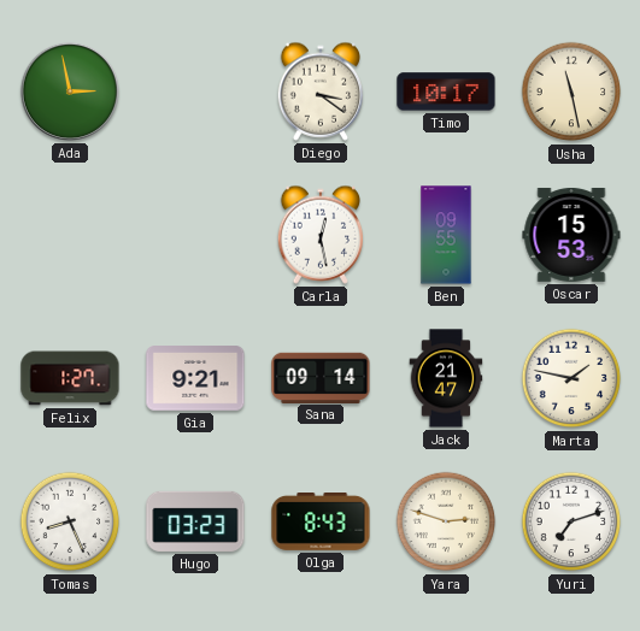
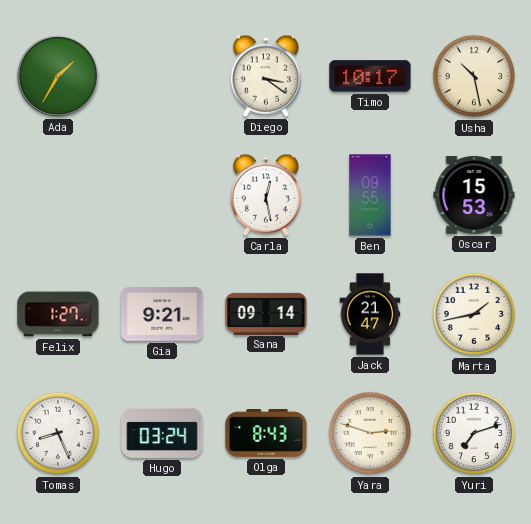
Ada: 2:58 -> 1:35 (58, 76)
Usha: 11:28 -> 10:28 (474, 76)
Marta: 1:47 -> 1:43 (474, 314)
Hugo: 03:23 -> 03:24 (162, 433)
